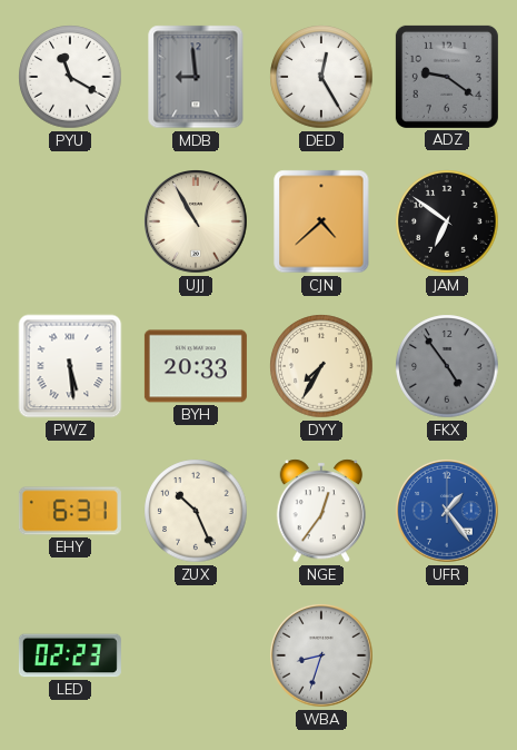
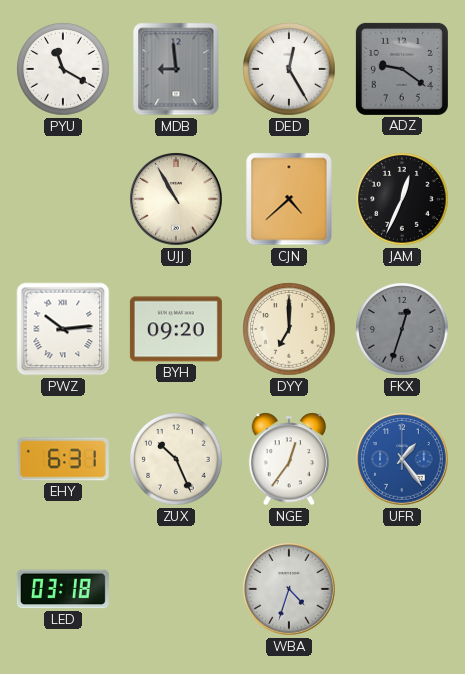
JAM: 6:51 -> 12:34 (402, 199)
PWZ: 5:29 -> 10:14 (63, 329)
BYH: 20:33 -> 09:20 (176, 329)
DYY: 7:35 -> 7:00 (289, 329)
FKX: 4:54 -> 12:33 (402, 329)
LED: 02:23 -> 03:18 (63, 589)
WBA: 8:33 -> 4:33 (290, 590)
